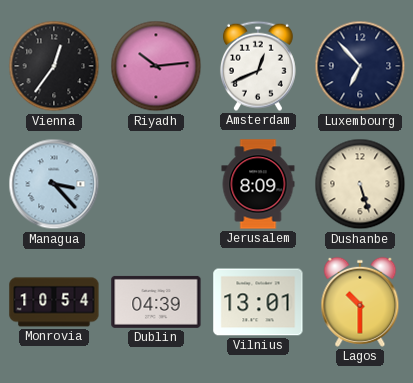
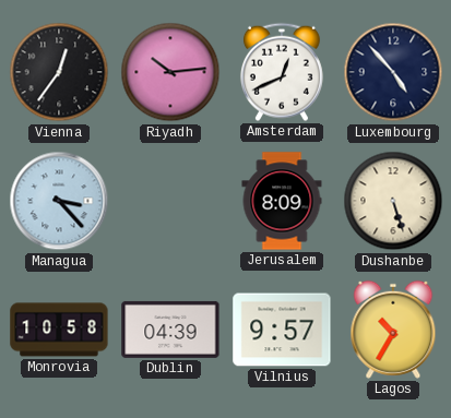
Luxembourg: 6:53 -> 4:53 (393, 72)
Monrovia: 10:54 -> 10:58 (59, 330)
Vilnius: 13:01 -> 9:57 (282, 330)
Lagos: 10:30 -> 10:35 (393, 330)
